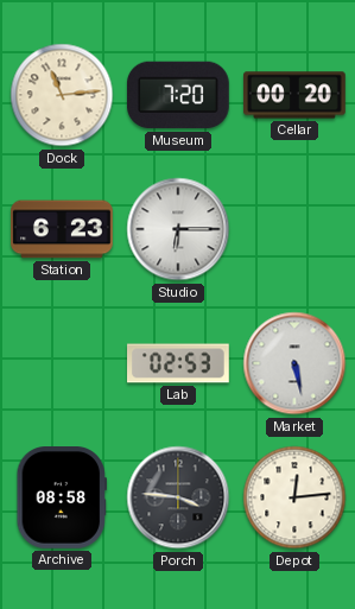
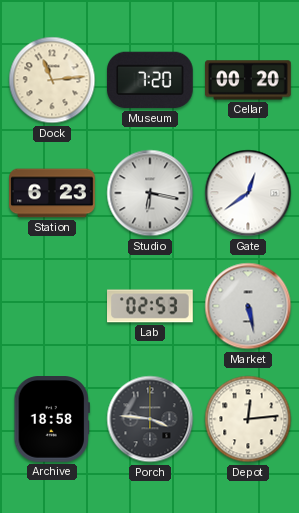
Studio: 6:15 -> 6:17 (150, 193)
Gate: none -> 12:39 (248, 193)
Archive: 08:58 -> 18:58 (51, 420)
